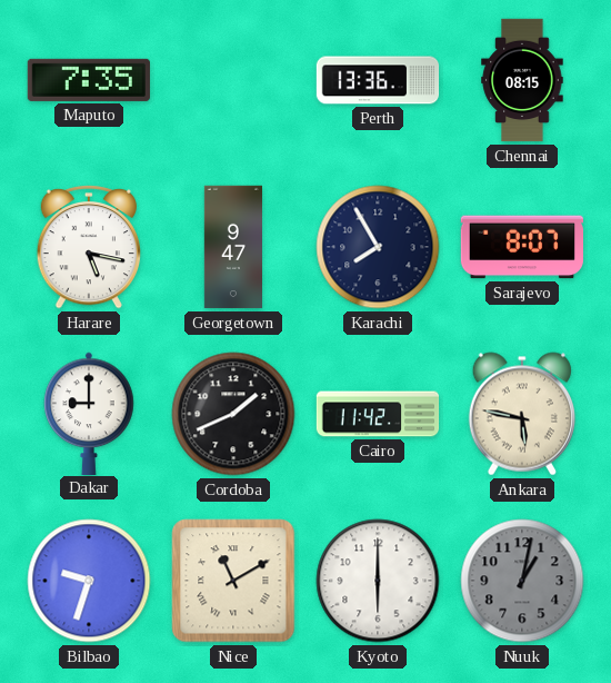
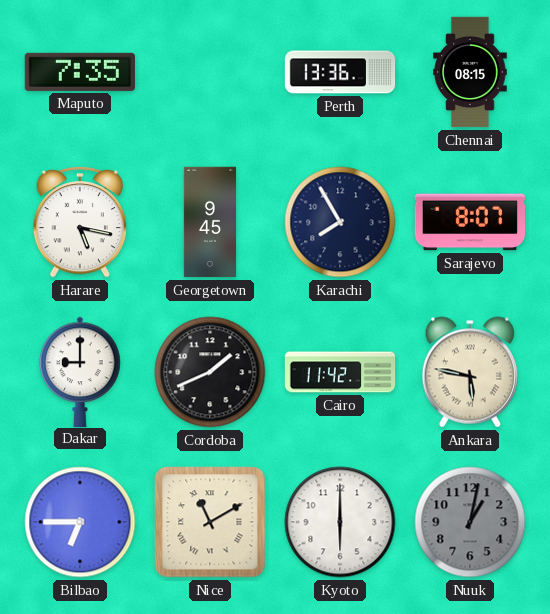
Georgetown: 9:47 -> 9:45 (209, 222)
Bilbao: 9:33 -> 6:45 (80, 522)
